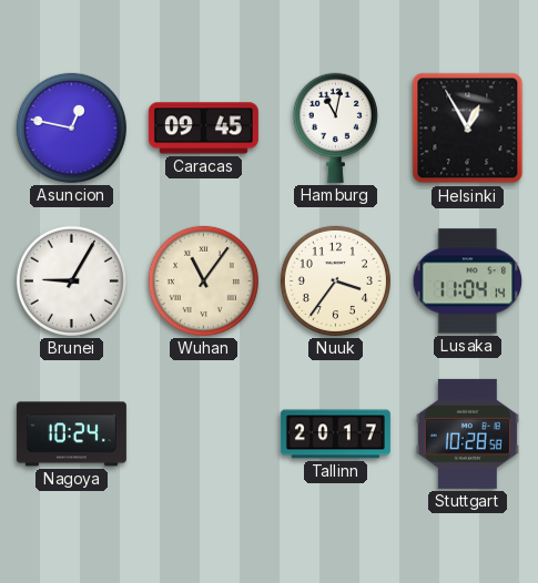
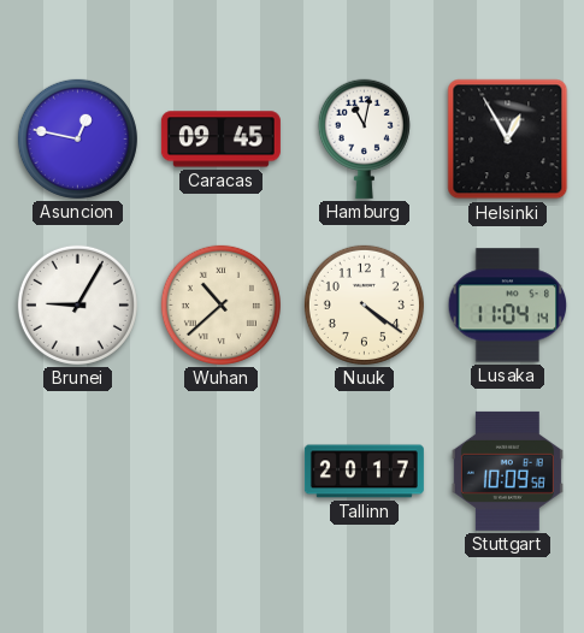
Wuhan: 11:06 -> 10:38 (220, 304)
Nuuk: 3:36 -> 4:21 (364, 304)
Nagoya: 10:24 -> none (71, 434)
Stuttgart: 10:28 -> 10:09 (507, 471)
